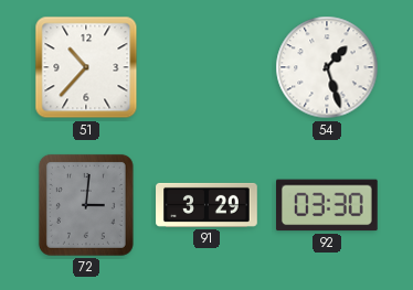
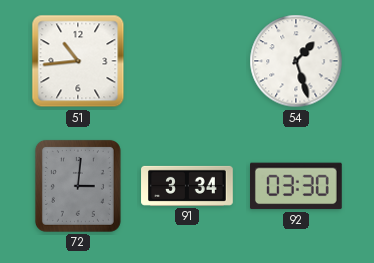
51: 10:37 -> 10:44 (78, 61)
91: 3:29 -> 3:34 (187, 186)
